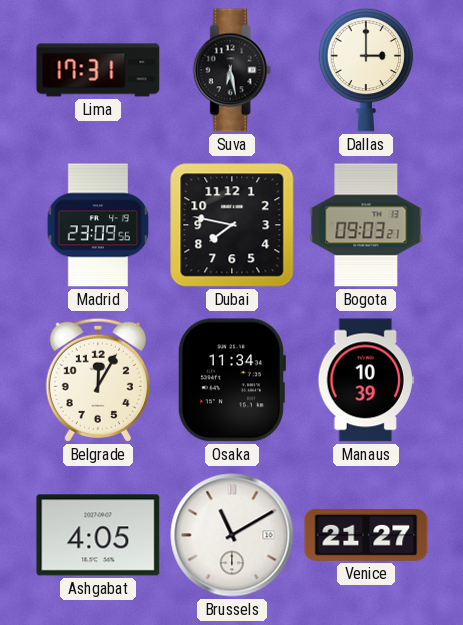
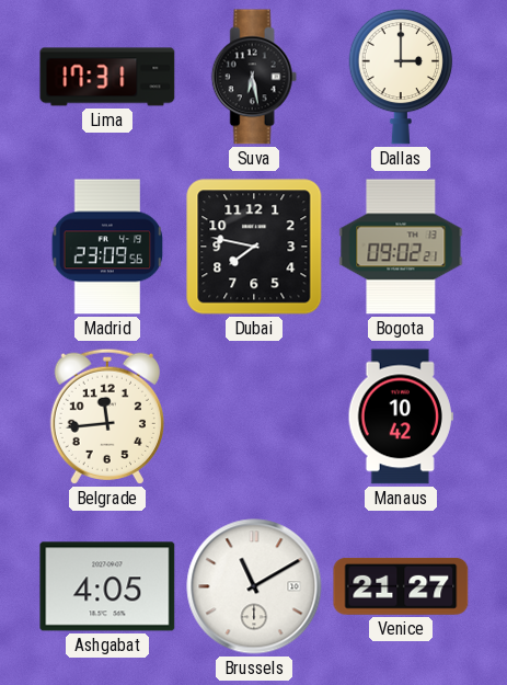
Bogota: 09:03 -> 09:02 (401, 247)
Belgrade: 12:05 -> 11:44 (107, 416)
Osaka: 11:34 -> none (231, 380)
Manaus: 10:39 -> 10:42 (401, 416)
